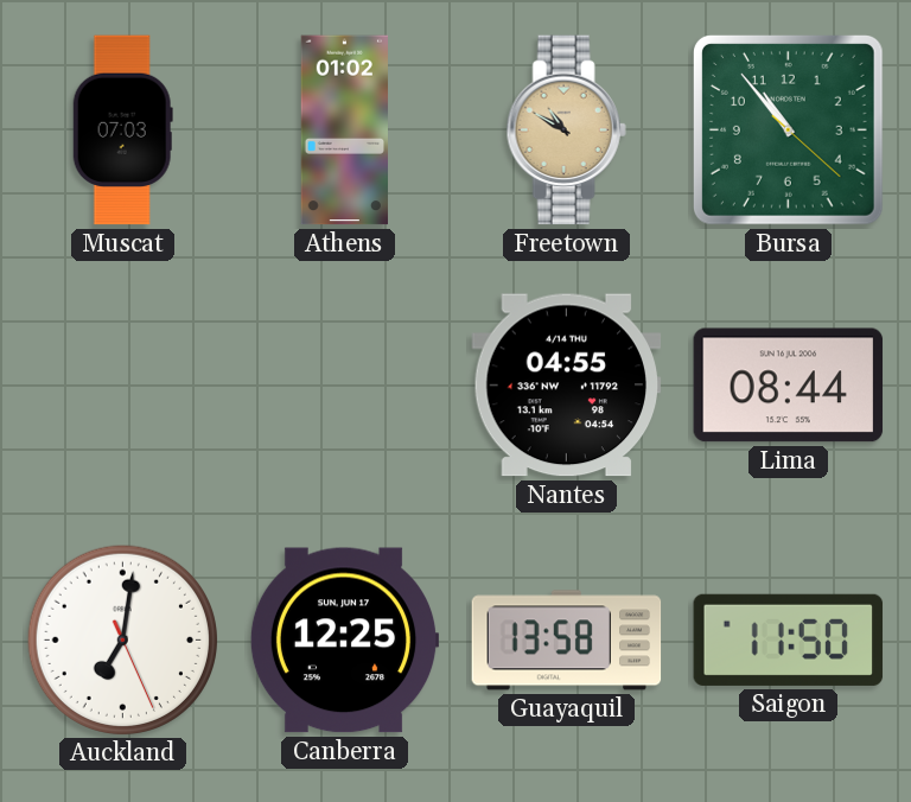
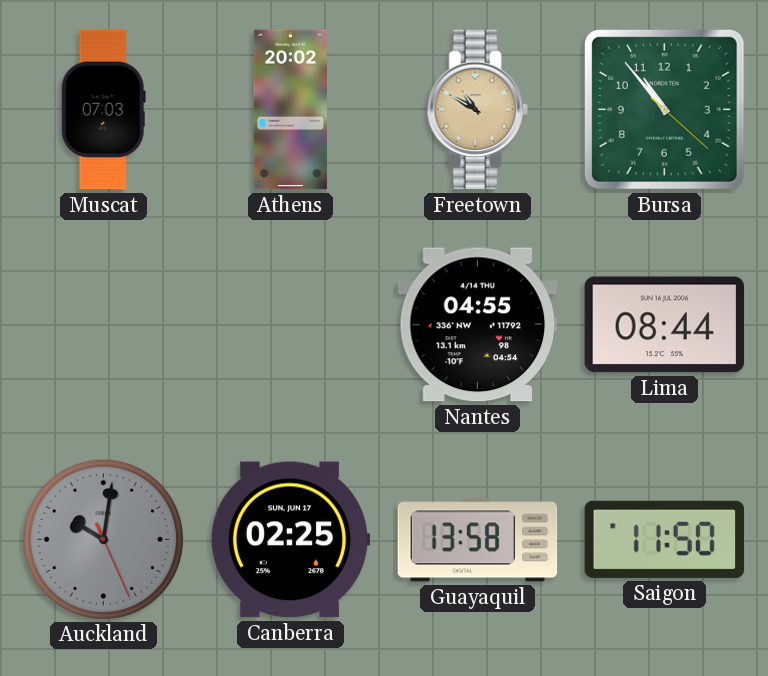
Athens: 01:02 -> 20:02 (290, 110)
Auckland: 7:01 -> 10:01 (103, 539)
Auckland dial: white -> grey (103, 539)
Canberra: 12:25 -> 02:25 (290, 540)
